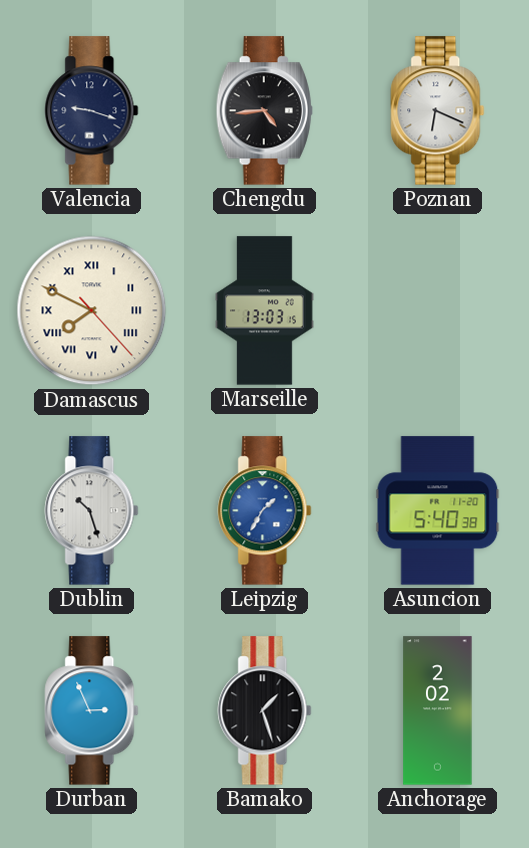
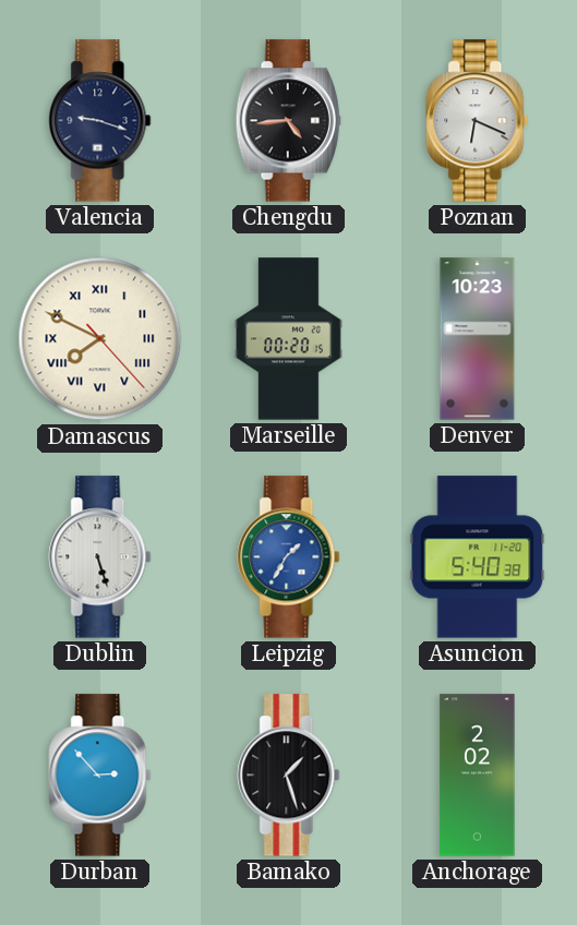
Marseille: 13:03 -> 00:20 (289, 339)
Denver: none -> 10:23 (478, 339)
Dublin: 10:27 -> 5:27 (100, 557)
Durban: 2:56 -> 2:53 (100, 776)
